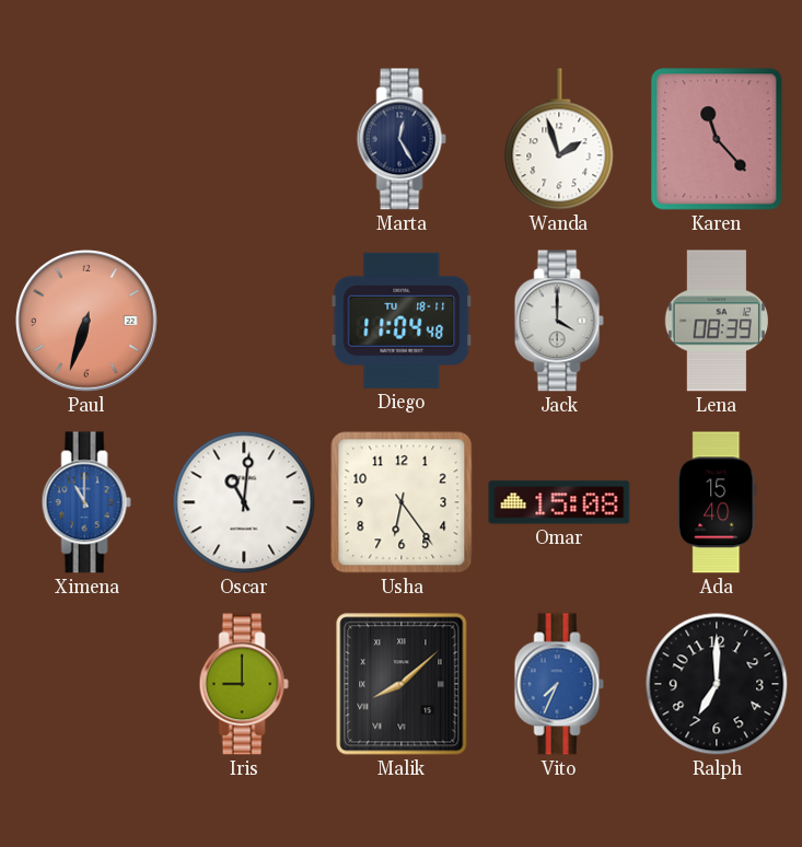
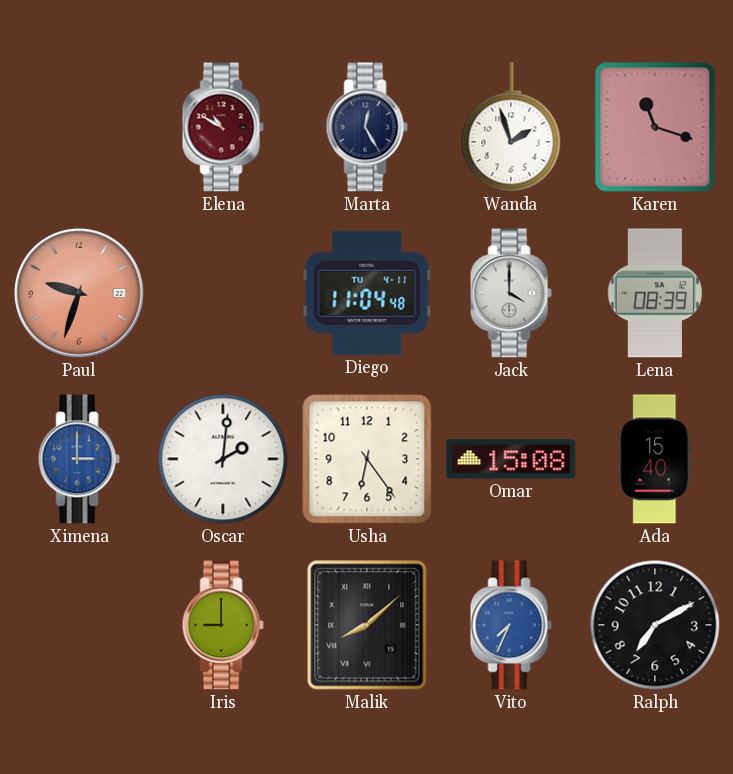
Elena: none -> 10:50 (223, 127)
Karen: 11:23 -> 11:18 (655, 127)
Paul: 6:33 -> 9:33 (79, 293)
Diego date: TU 18-11 -> TU 4-11 (367, 293)
Ximena: 11:00 -> 3:00 (79, 459)
Oscar: 11:01 -> 2:01 (223, 459)
Ralph: 7:00 -> 7:10 (655, 625)
